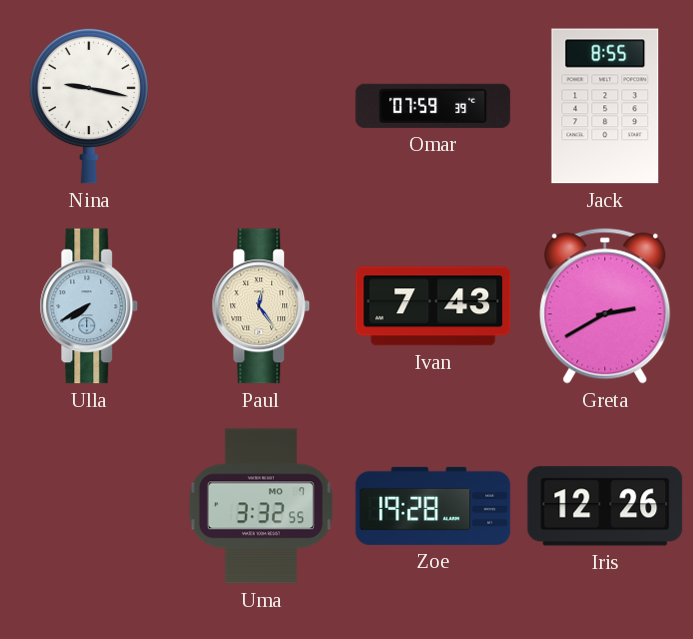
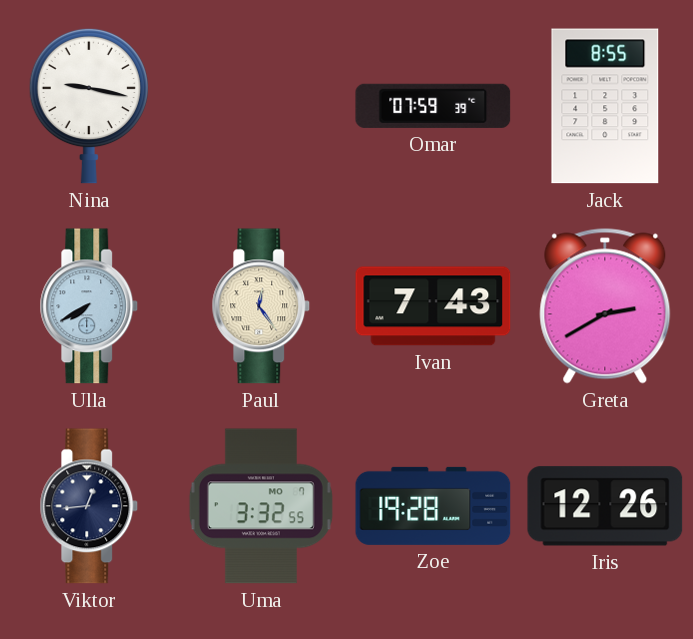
Viktor: none -> 12:44 (89, 506)
